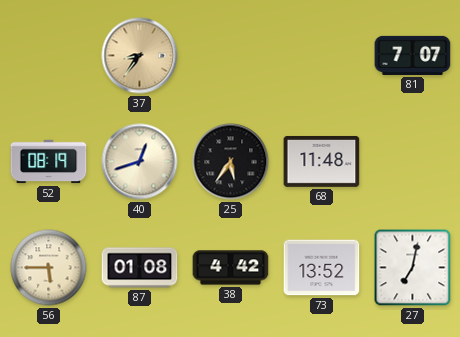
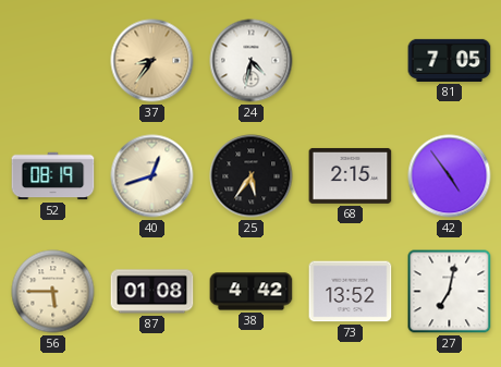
24: none -> 4:32 (252, 61)
81: 7:07 -> 7:05 (450, 60)
68: 11:48 -> 2:15 (351, 175)
42: none -> 4:54 (450, 176)
